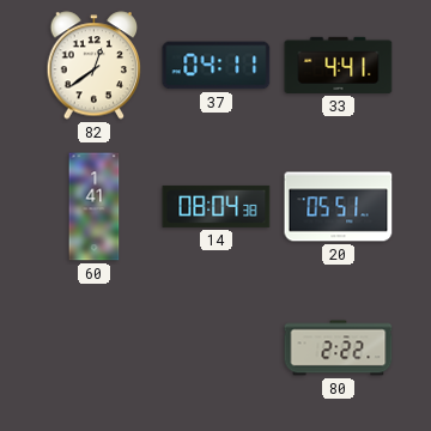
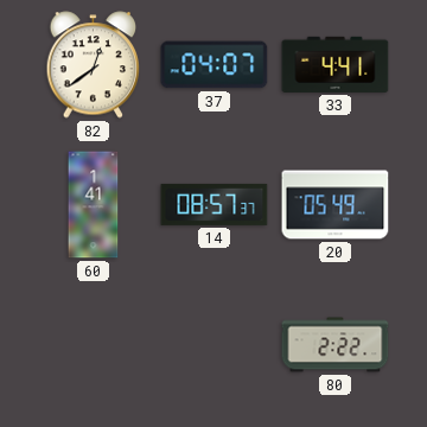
37: 04:11 -> 04:07 (215, 65)
14: 08:04 -> 08:57 (215, 204)
20: 05:51 -> 05:49 (336, 205)
